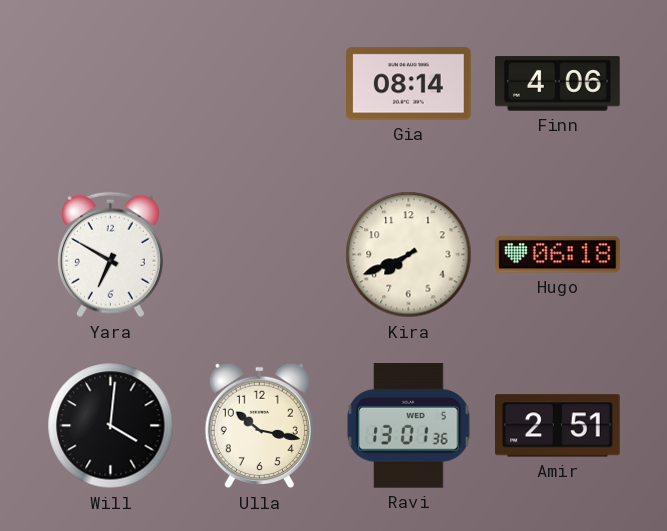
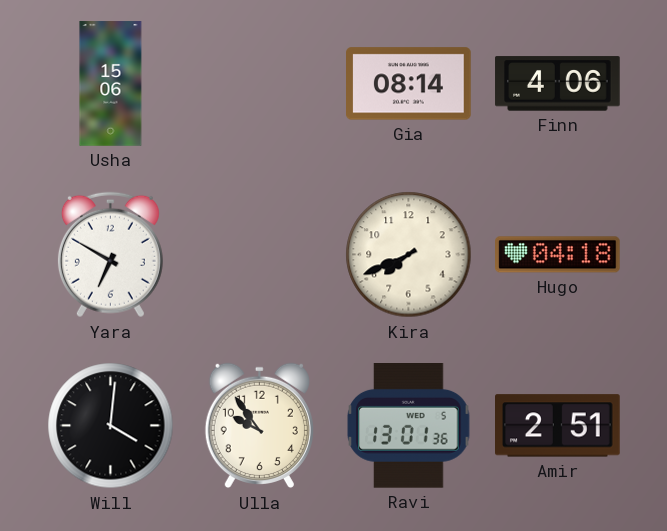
Usha: none -> 15:06 (111, 84)
Hugo: 06:18 -> 04:18 (558, 255)
Ulla: 10:17 -> 9:54 (259, 426)
